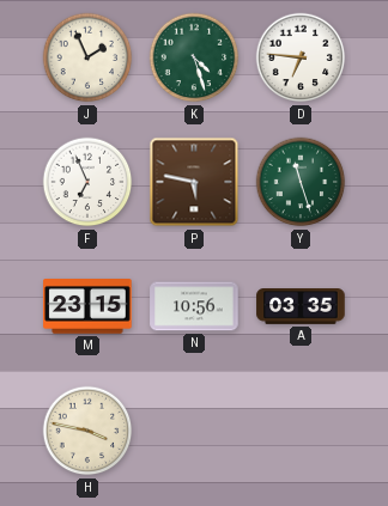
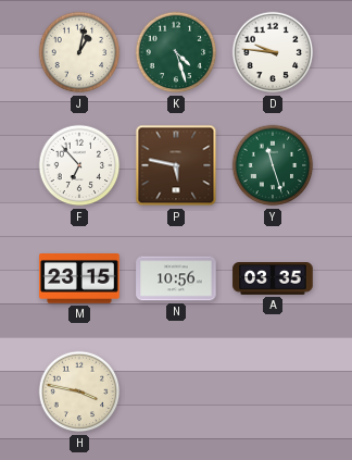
J: 1:56 -> 1:02 (79, 52)
D: 6:46 -> 9:46 (273, 52)
F: 6:56 -> 6:53 (79, 165)
